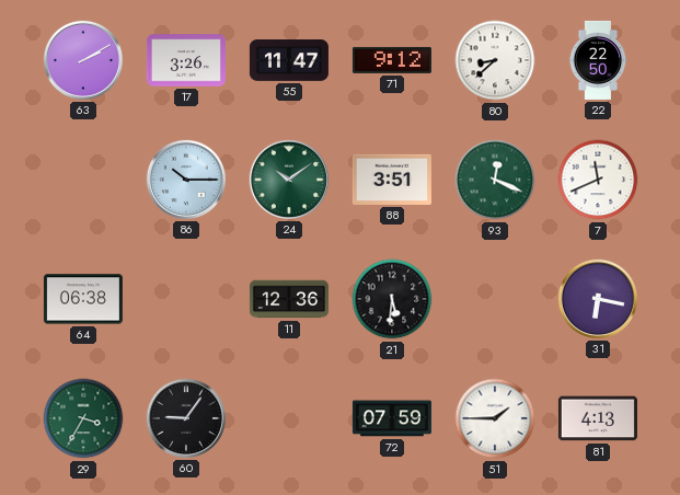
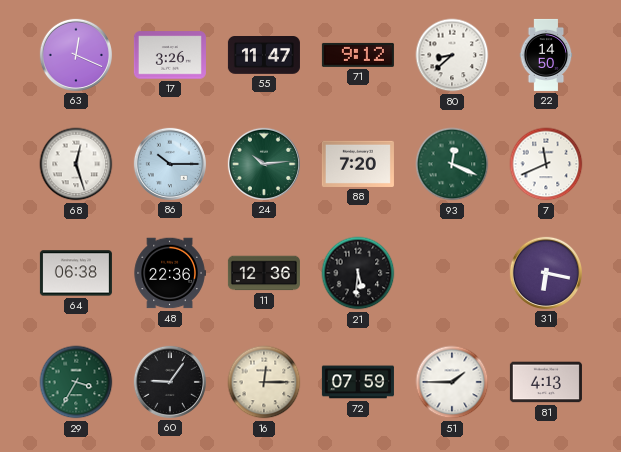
63: 2:10 -> 12:19 (76, 55)
22: 22:50 -> 14:50 (546, 55)
68: none -> 12:27 (76, 164)
24: 10:09 -> 10:14 (264, 164)
88: 3:51 -> 7:20 (358, 164)
48: none -> 22:36 (170, 273)
16: none -> 12:15 (264, 382)
